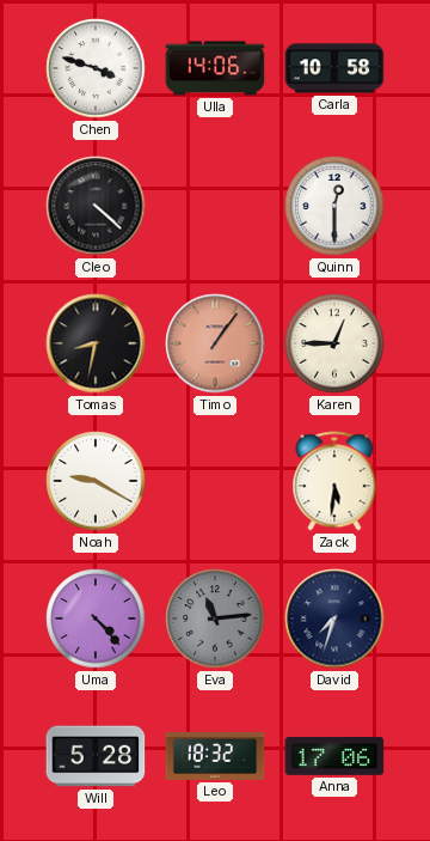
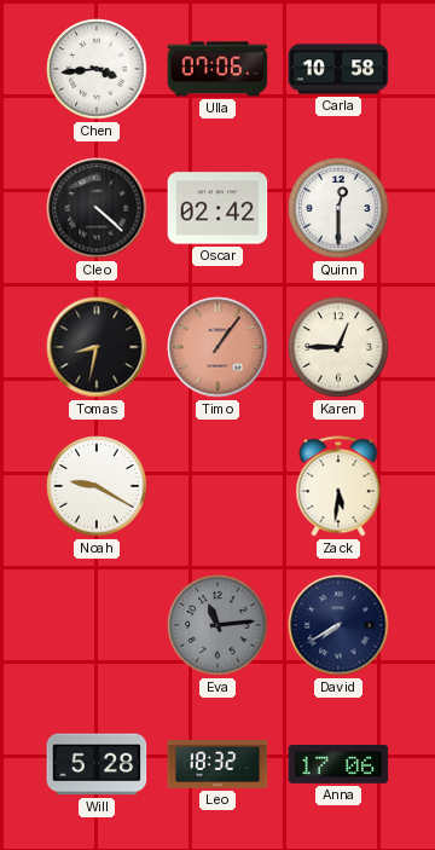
Chen: 3:48 -> 3:44 (97, 69)
Ulla: 14:06 -> 07:06 (217, 69)
Oscar: none -> 02:42 (217, 208)
Uma: 4:23 -> none (96, 618)
David: 7:33 -> 7:40 (338, 625)
